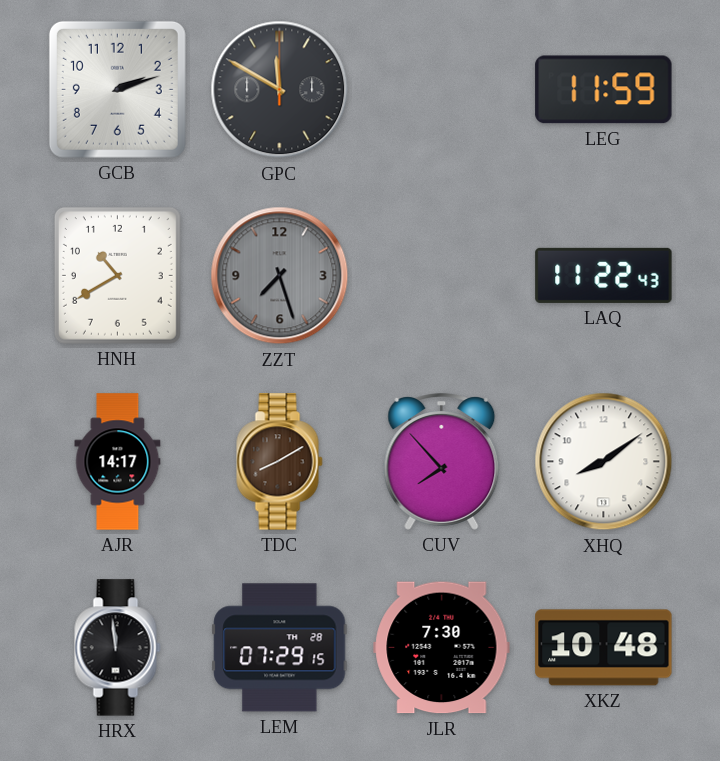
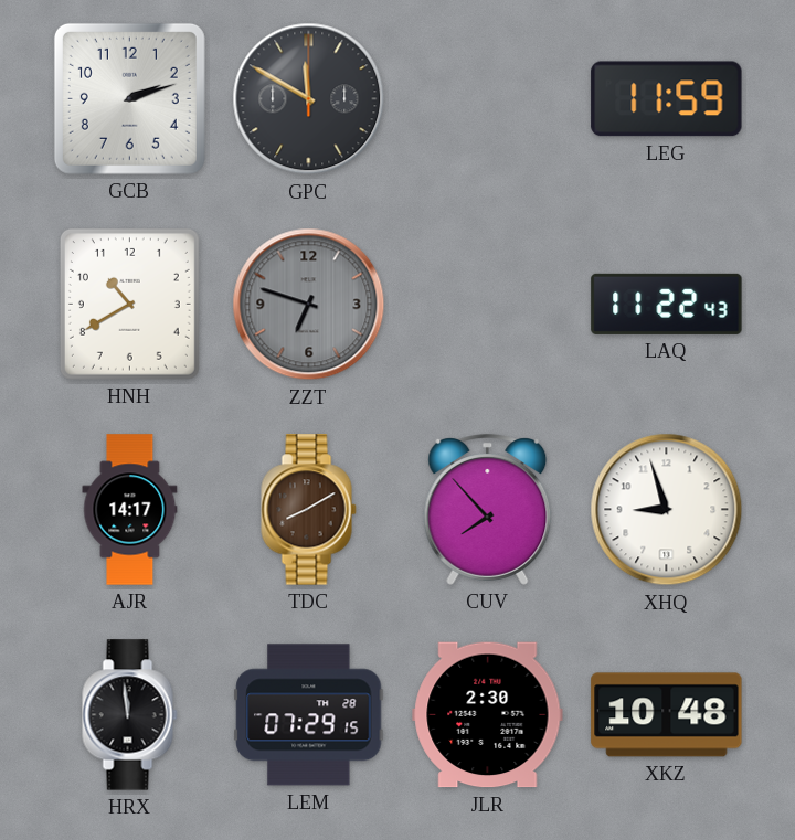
ZZT: 7:27 -> 6:48 (309, 305)
XHQ: 8:09 -> 8:57 (667, 510)
JLR: 7:30 -> 2:30 (488, 715)
